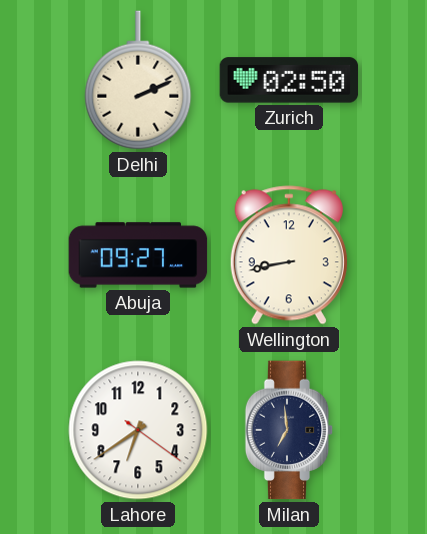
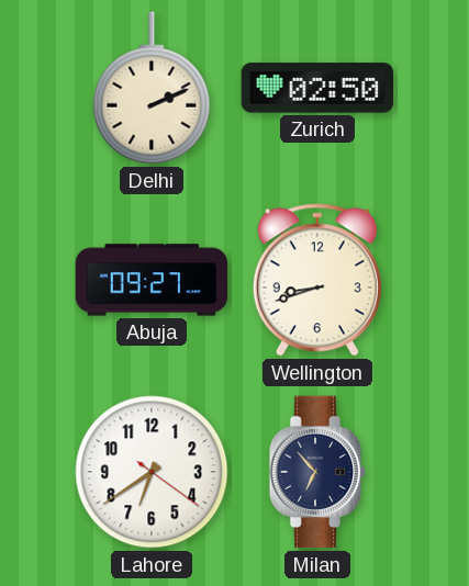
Wellington: 8:43 -> 8:42 (317, 280)
Milan: 6:59 -> 6:53 (317, 472)
